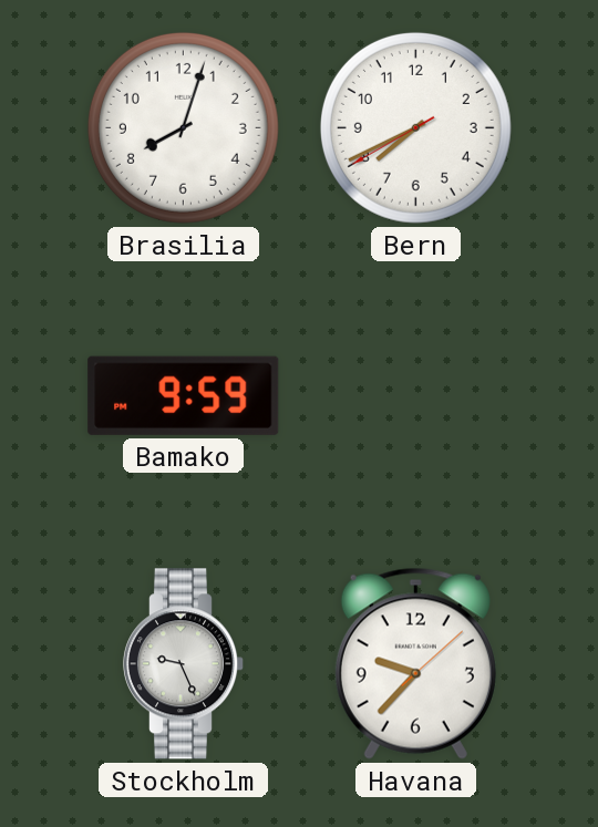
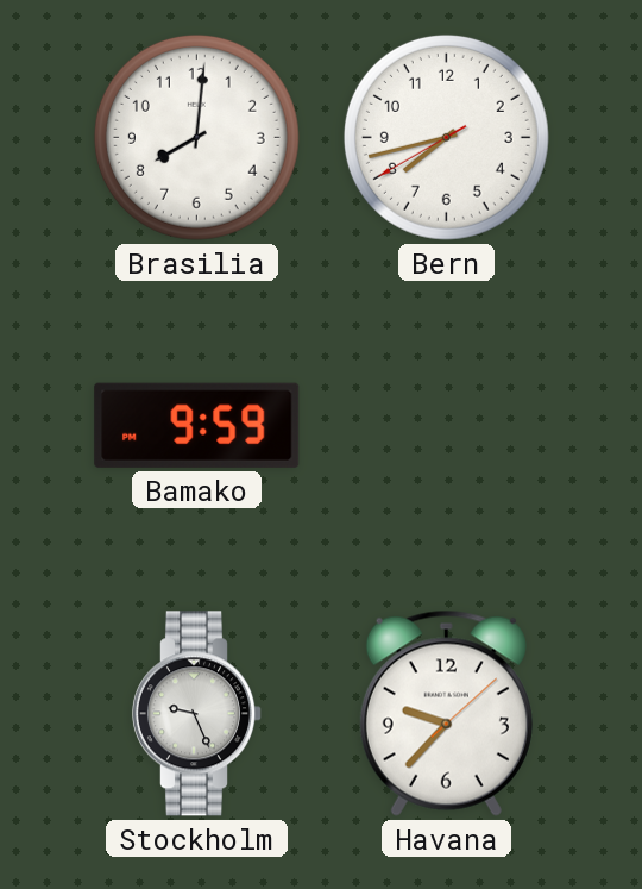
Brasilia: 8:03 -> 8:01 (196, 137)
Bern: 7:40 -> 7:42 (446, 137)
